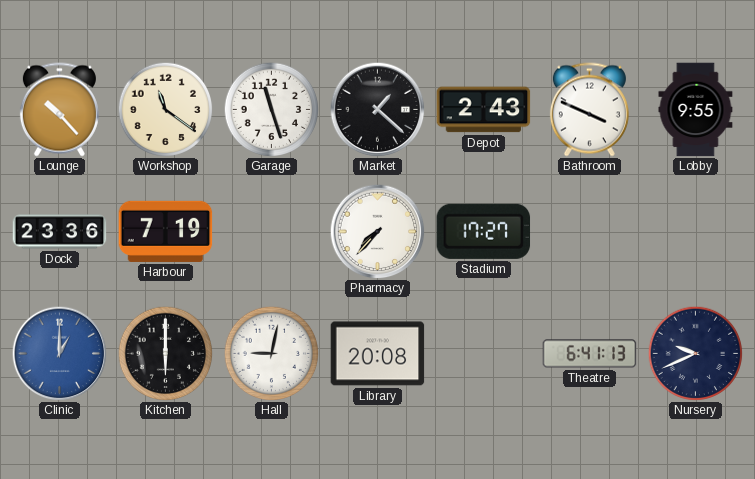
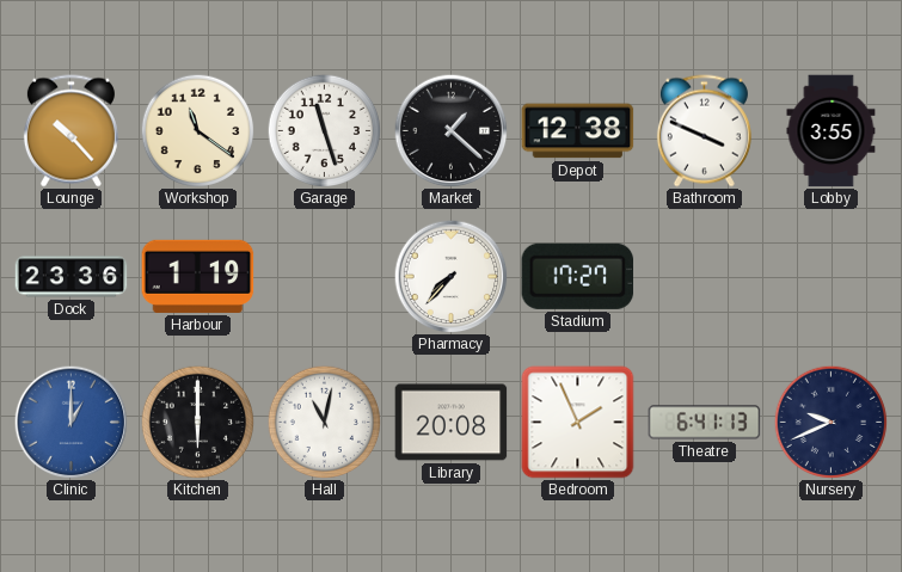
Depot: 2:43 -> 12:38 (578, 131)
Lobby: 9:55 -> 3:55 (832, 131)
Harbour: 7:19 -> 1:19 (198, 276)
Hall: 9:02 -> 11:02 (324, 422)
Bedroom: none -> 1:56 (578, 423)
